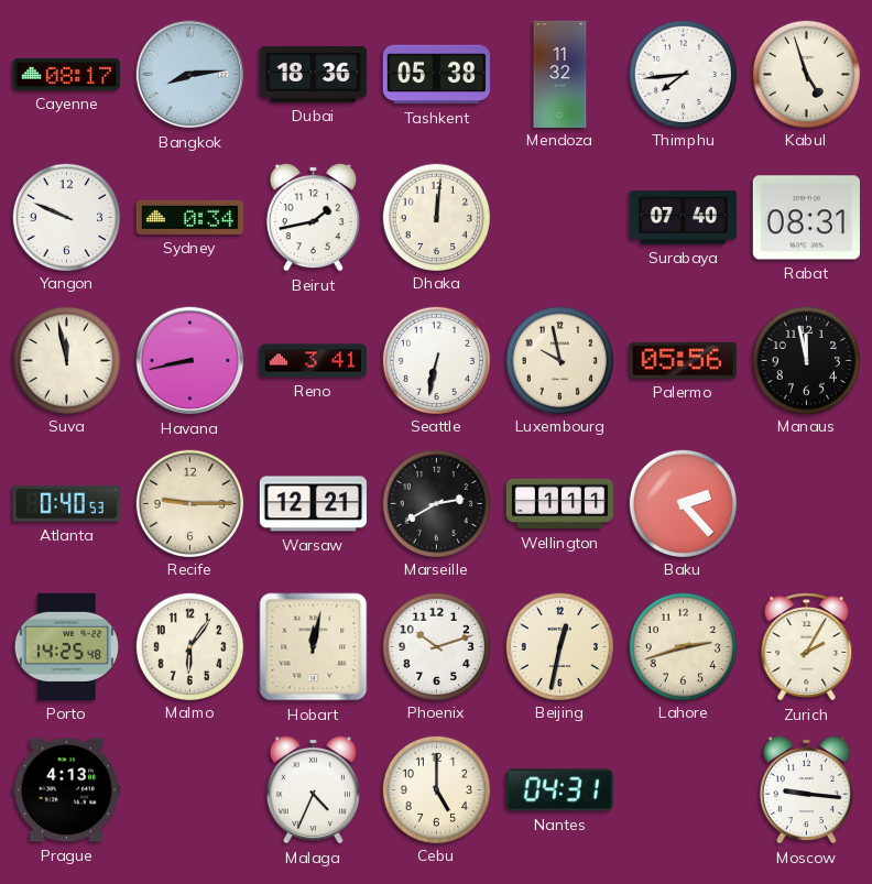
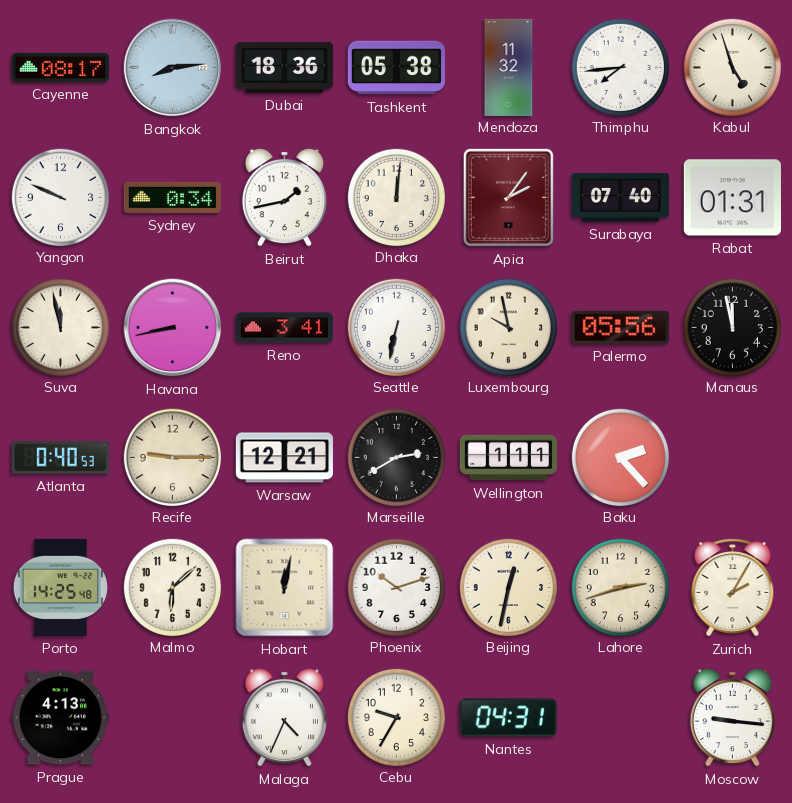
Apia: none -> 2:06 (508, 197)
Rabat: 08:31 -> 01:31 (732, 198)
Malmo: 6:06 -> 6:08 (172, 587)
Cebu: 5:00 -> 9:35 (396, 717)
